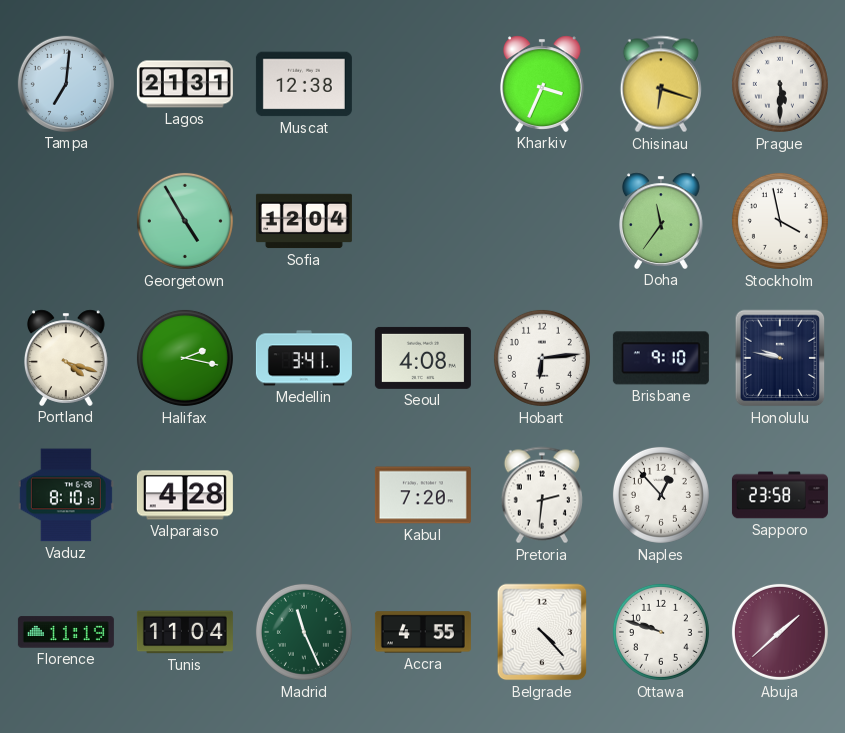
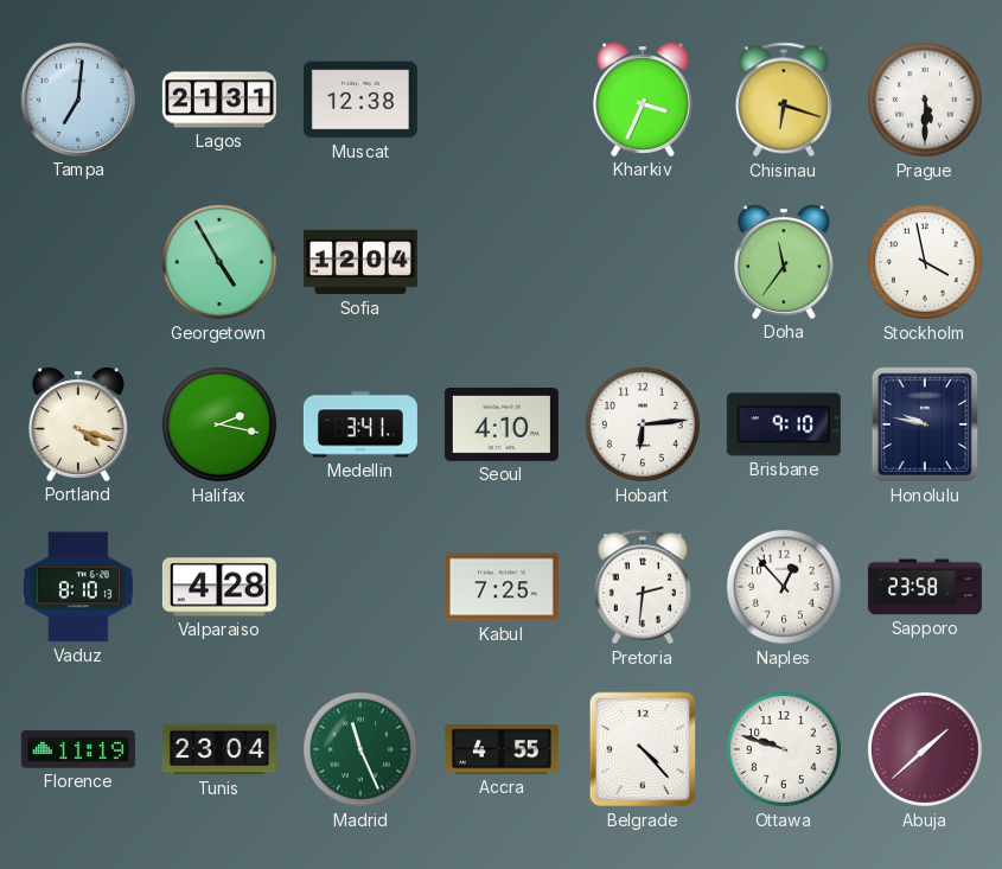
Seoul: 4:08 -> 4:10 (502, 424)
Kabul: 7:20 -> 7:25 (502, 587)
Tunis: 11:04 -> 23:04 (219, 749)
